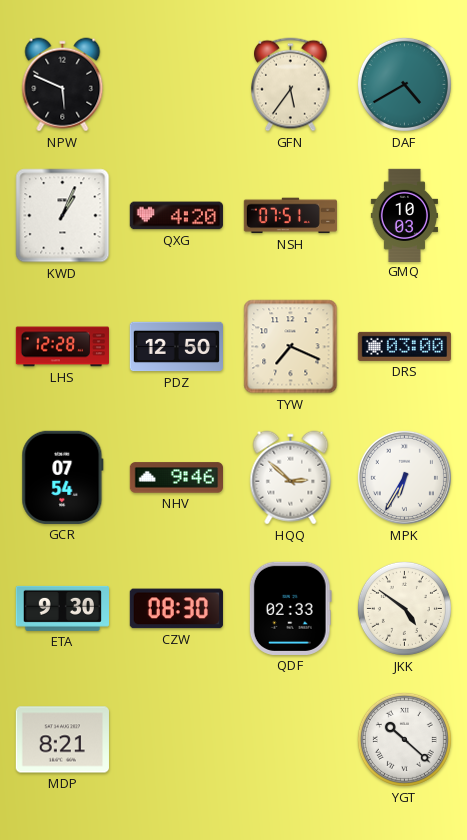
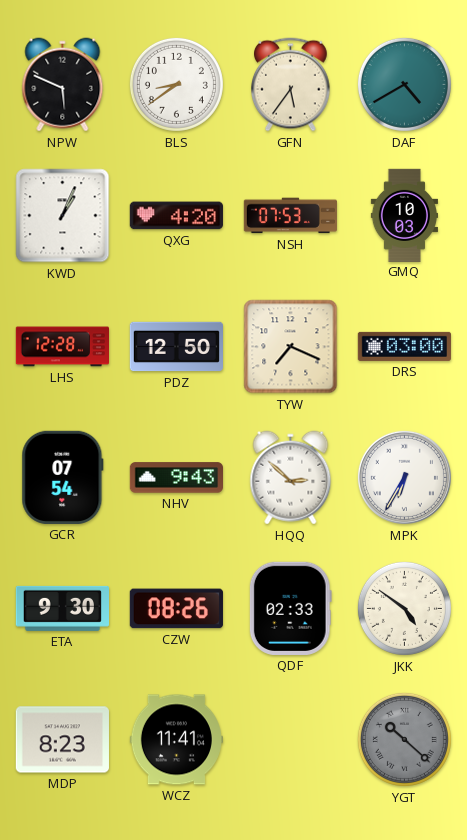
BLS: none -> 8:39 (176, 84)
NSH: 07:51 -> 07:53 (290, 216)
NHV: 9:46 -> 9:43 (176, 478)
CZW: 08:30 -> 08:26 (176, 609)
MDP: 8:21 -> 8:23 (62, 740)
WCZ: none -> 11:41 (176, 740)
YGT dial: white -> grey (404, 739)
